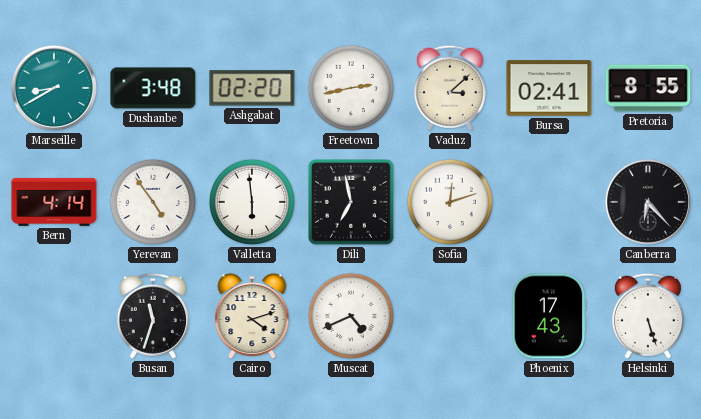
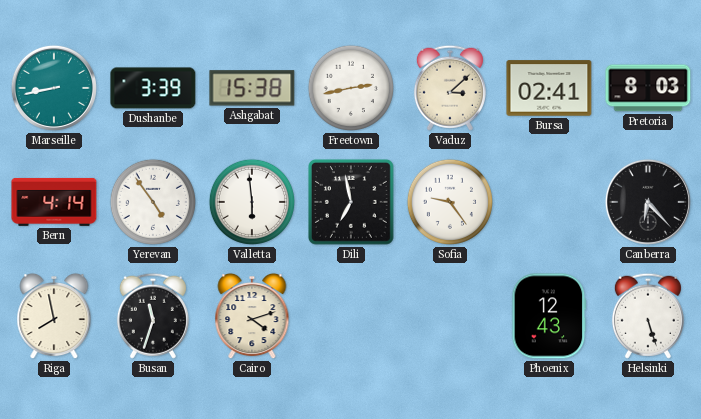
Marseille: 8:40 -> 8:43 (54, 88)
Dushanbe: 3:48 -> 3:39 (153, 88)
Ashgabat: 02:20 -> 15:38 (252, 88)
Pretoria: 8:55 -> 8:03 (648, 88)
Sofia: 12:12 -> 9:24 (450, 202)
Riga: none -> 7:58 (54, 316)
Muscat: 4:41 -> none (351, 316)
Phoenix: 17:43 -> 12:43 (549, 316)
